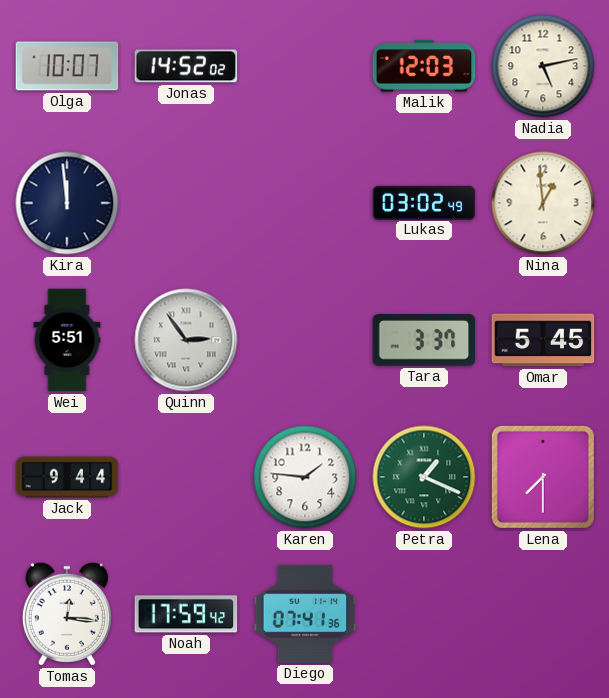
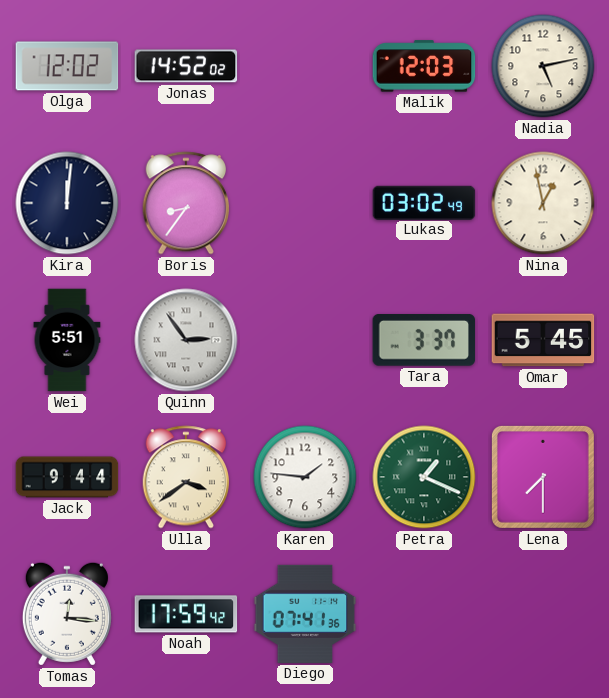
Olga: 10:07 -> 12:02 (67, 66)
Kira: 11:59 -> 12:01 (67, 203)
Boris: none -> 8:36 (185, 203)
Nina: 12:59 -> 12:58 (543, 203)
Ulla: none -> 3:39 (185, 477)
